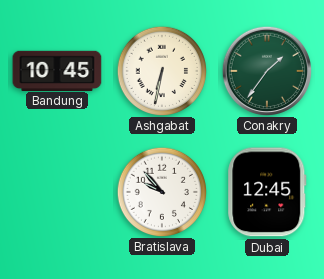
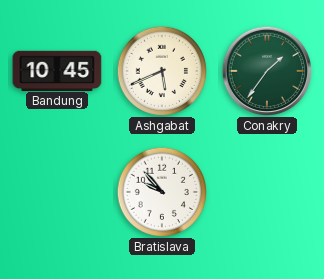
Ashgabat: 6:32 -> 5:41 (161, 70)
Dubai: 12:45 -> none (267, 192)
